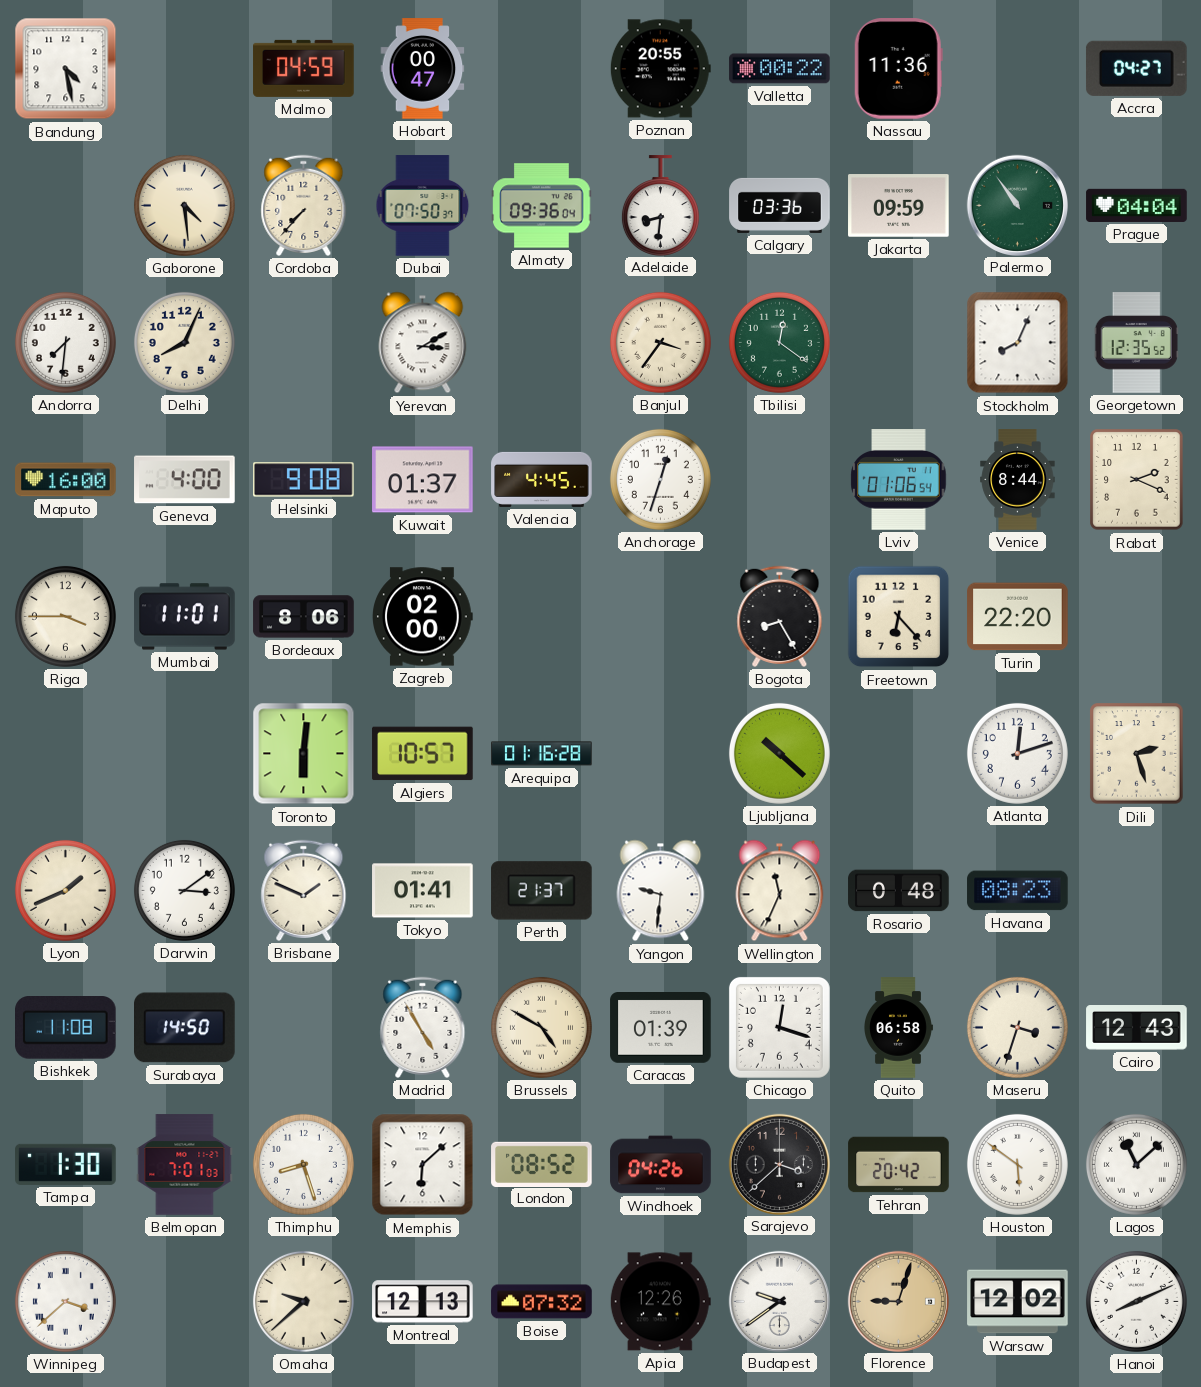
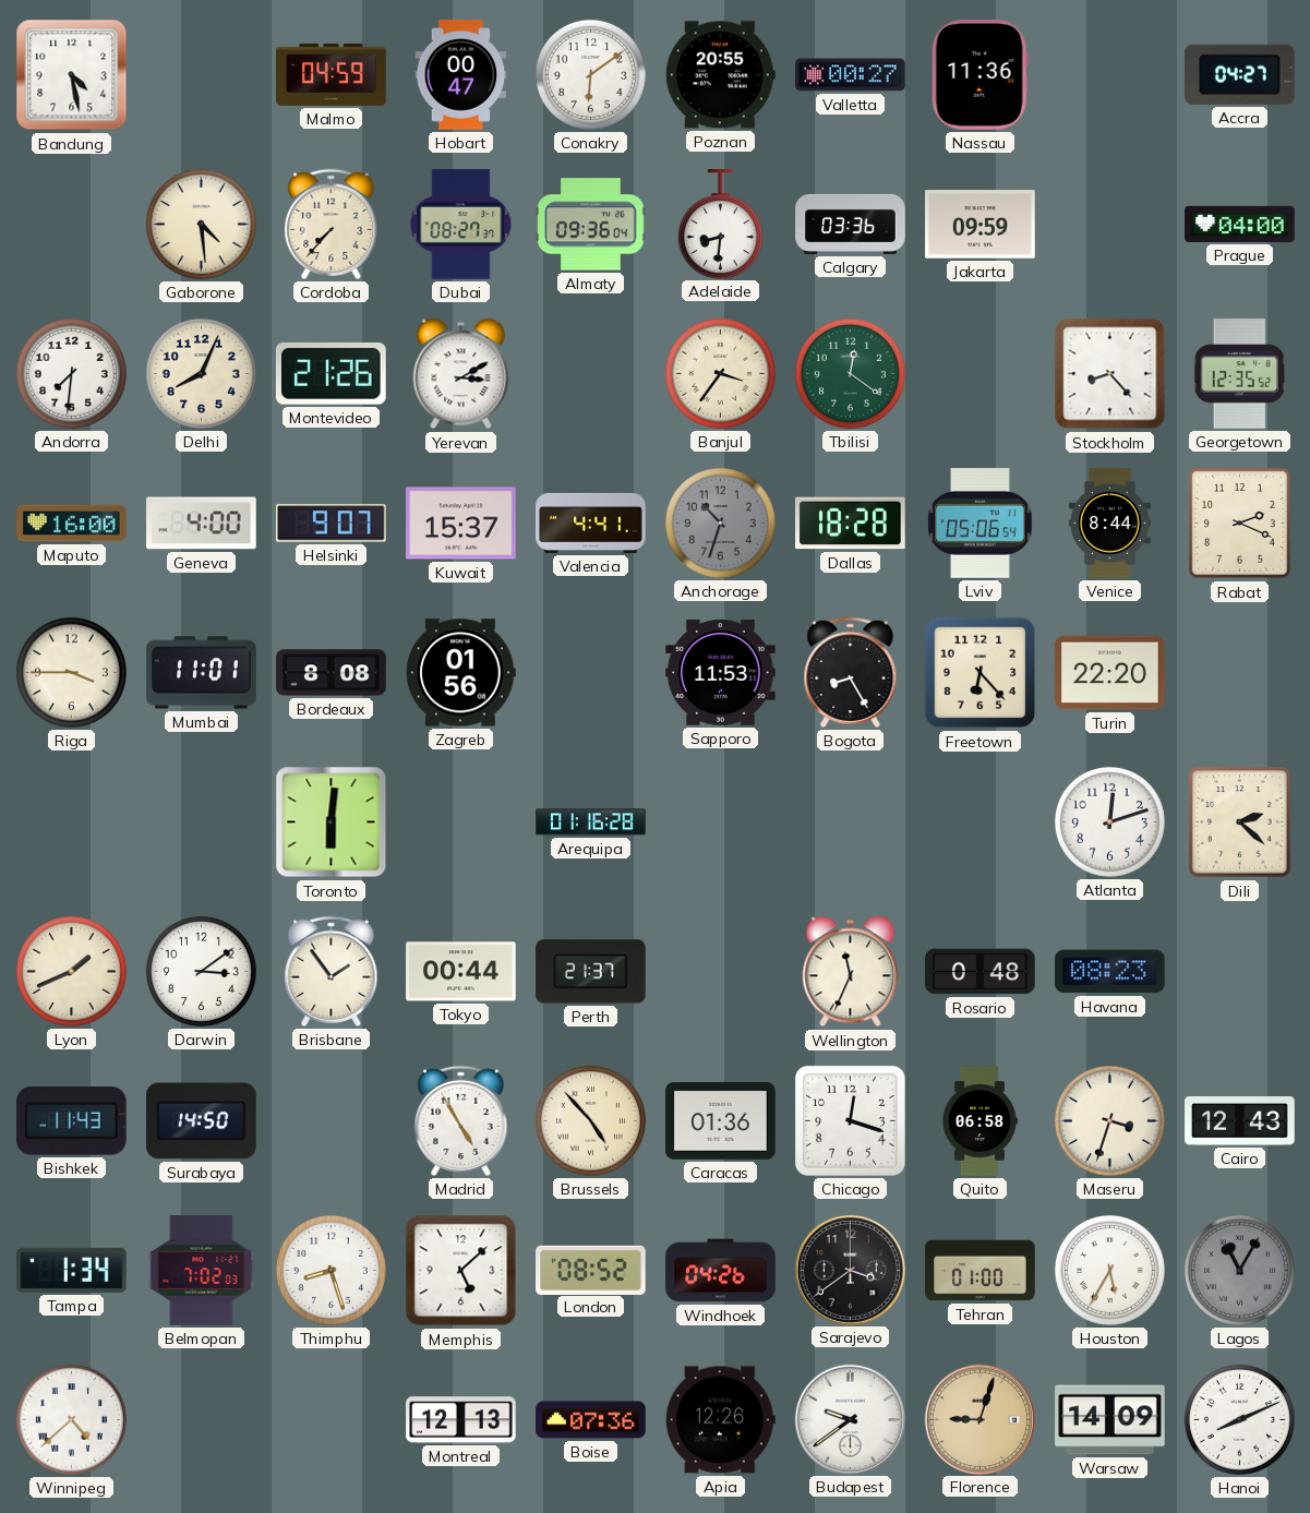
Conakry: none -> 6:09 (590, 74)
Valletta: 00:22 -> 00:27 (851, 75)
Dubai: 07:50 -> 08:27 (461, 225)
Palermo: 10:54 -> none (1017, 205)
Prague: 04:04 -> 04:00 (1240, 224)
Montevideo: none -> 21:26 (330, 373)
Stockholm: 8:04 -> 8:23 (1110, 374)
Helsinki: 9:08 -> 9:07 (332, 524)
Kuwait: 01:37 -> 15:37 (461, 524)
Valencia: 4:45 -> 4:41 (591, 523)
Anchorage: 12:33 -> 10:33 (720, 523)
Anchorage dial: white -> grey (720, 523)
Dallas: none -> 18:28 (851, 524)
Lviv: 01:06 -> 05:06 (981, 524)
Bordeaux: 8:06 -> 8:08 (332, 673)
Zagreb: 02:00 -> 01:56 (461, 673)
Sapporo: none -> 11:53 (721, 672)
Algiers: 10:57 -> none (423, 754)
Ljubljana: 10:22 -> none (779, 753)
Dili: 2:27 -> 2:22 (1240, 822)
Brisbane: 1:49 -> 1:54 (332, 971)
Tokyo: 01:41 -> 00:44 (461, 972)
Yangon: 9:31 -> none (661, 891)
Bishkek: 11:08 -> 11:43 (72, 1121)
Brussels: 4:50 -> 4:53 (590, 1120)
Caracas: 01:39 -> 01:36 (721, 1121)
Tampa: 1:30 -> 1:34 (72, 1270)
Belmopan: 7:01 -> 7:02 (202, 1271)
Memphis: 6:08 -> 5:08 (461, 1271)
Sarajevo: 3:38 -> 3:39 (850, 1270)
Tehran: 20:42 -> 01:00 (981, 1271)
Houston: 5:51 -> 5:35 (1109, 1270)
Lagos: 11:08 -> 11:05 (1239, 1270)
Lagos dial: white -> grey (1239, 1270)
Winnipeg: 3:38 -> 4:38 (71, 1419)
Omaha: 9:38 -> none (303, 1301)
Boise: 07:32 -> 07:36 (591, 1420)
Warsaw: 12:02 -> 14:09 (1110, 1420)
